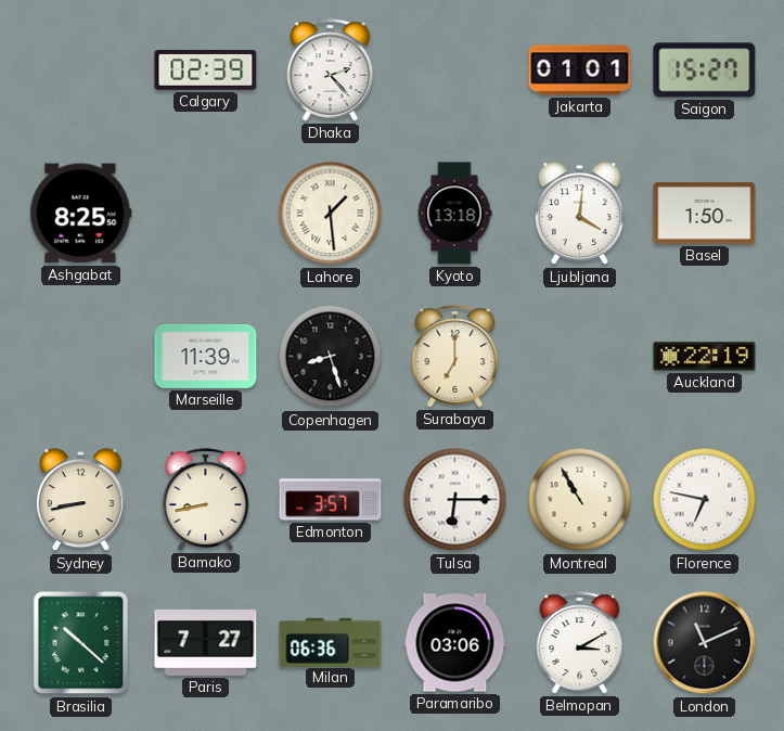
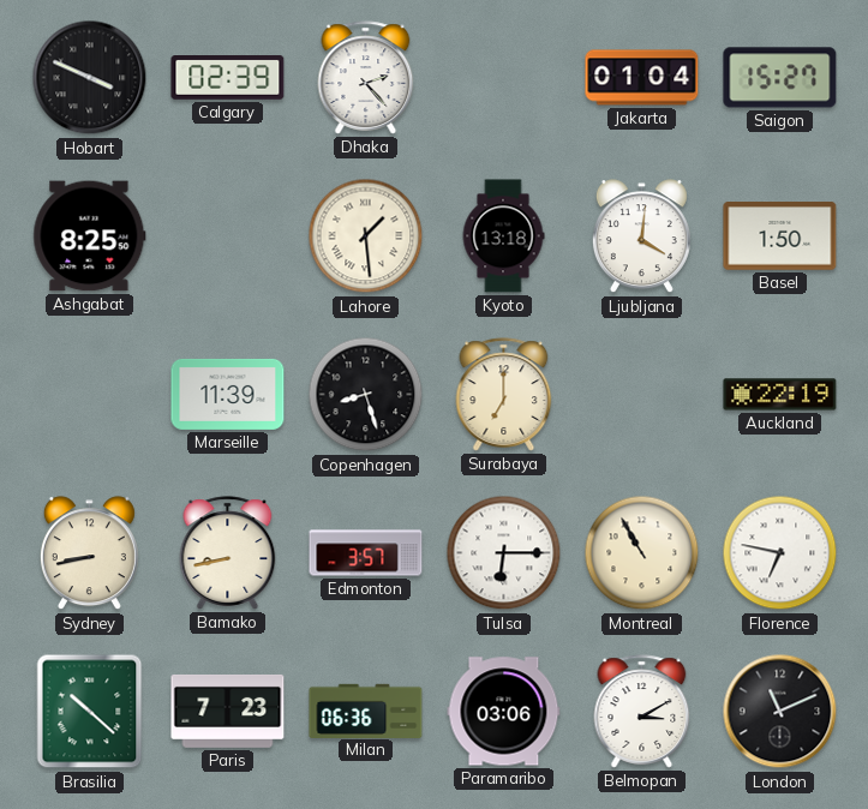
Hobart: none -> 3:49 (90, 78)
Jakarta: 01:01 -> 01:04 (642, 78)
Paris: 7:27 -> 7:23 (228, 711)
